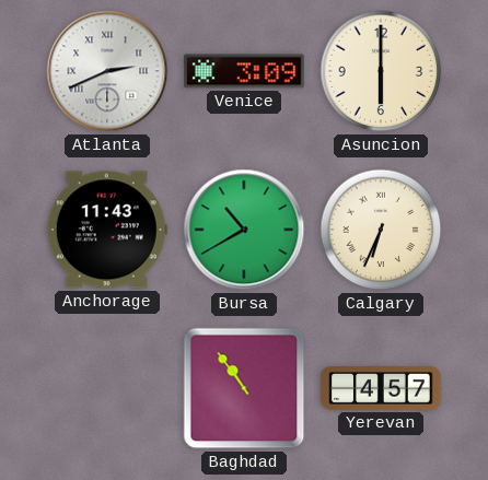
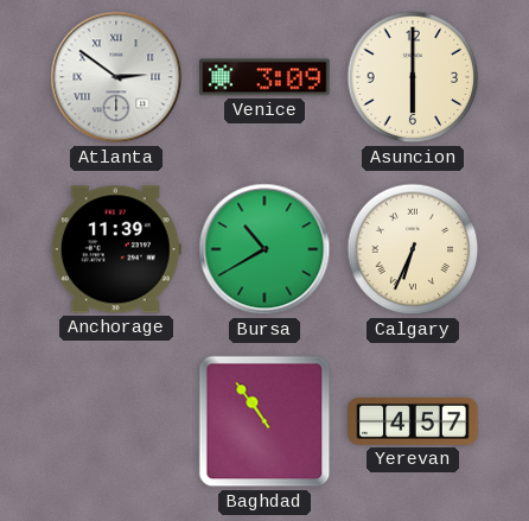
Atlanta: 2:41 -> 2:51 (116, 77)
Anchorage: 11:43 -> 11:39 (116, 249)
